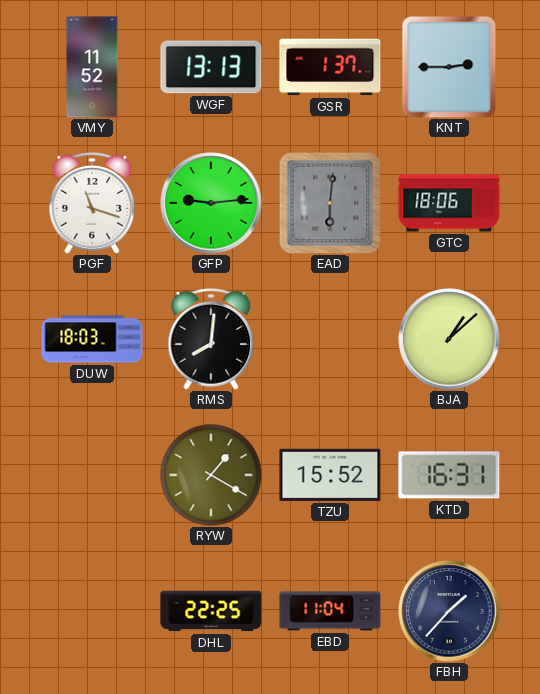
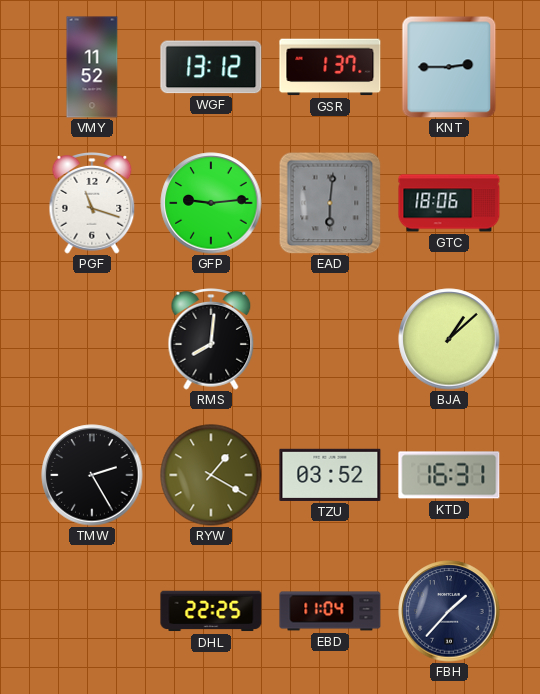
WGF: 13:13 -> 13:12 (211, 67)
DUW: 18:03 -> none (92, 339)
TMW: none -> 2:25 (92, 475)
TZU: 15:52 -> 03:52 (330, 475)
